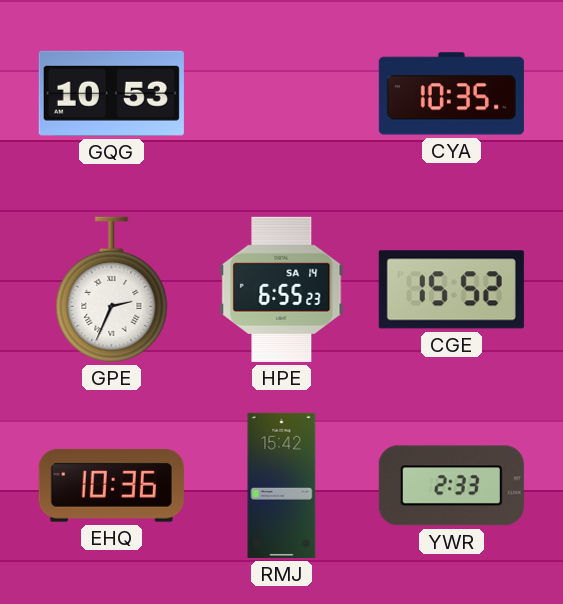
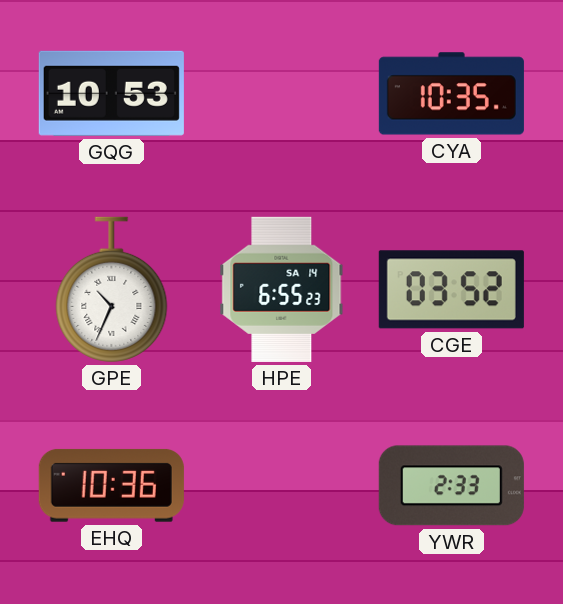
GPE: 2:34 -> 10:34 (112, 289)
CGE: 15:52 -> 03:52 (451, 290)
RMJ: 15:42 -> none (282, 485)
